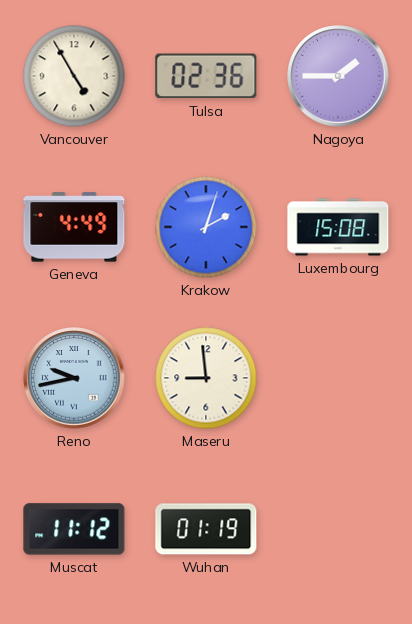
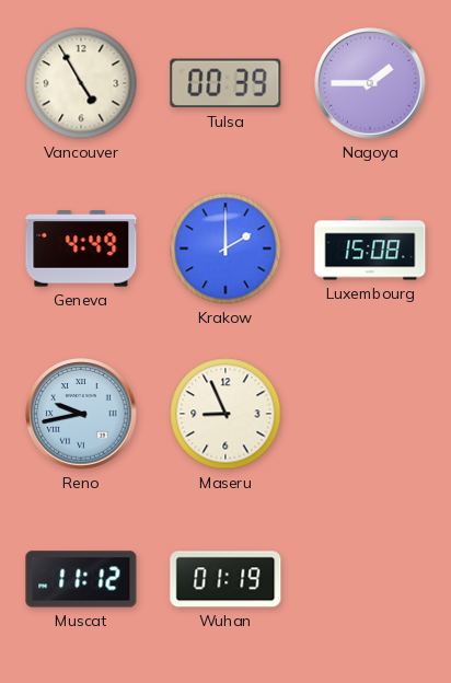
Tulsa: 02:36 -> 00:39 (225, 83)
Krakow: 2:03 -> 2:00 (225, 248)
Maseru: 8:59 -> 8:56 (225, 414)
